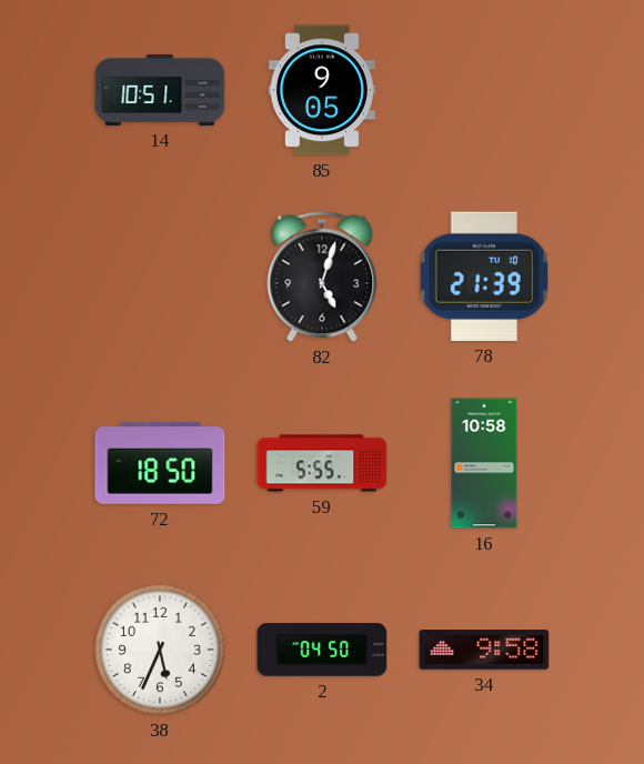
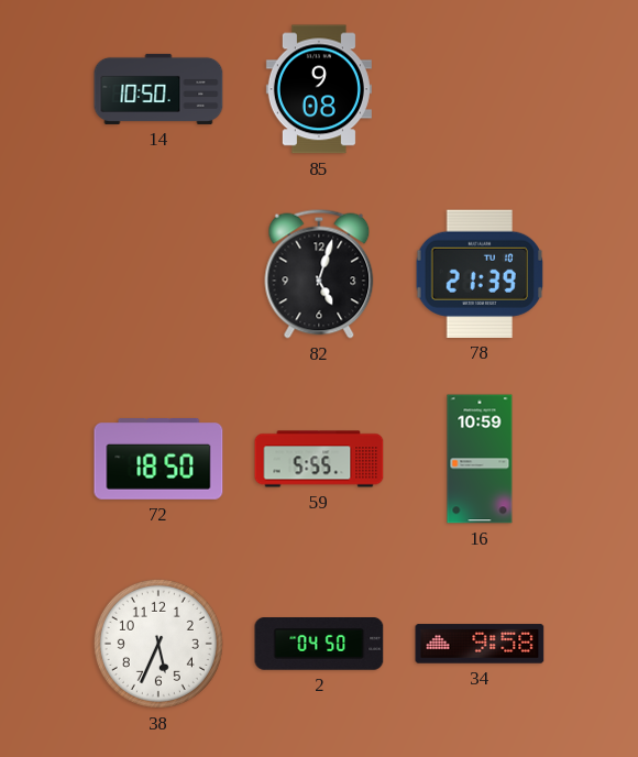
14: 10:51 -> 10:50 (158, 89)
85: 9:05 -> 9:08 (319, 89)
16: 10:58 -> 10:59 (480, 459)
